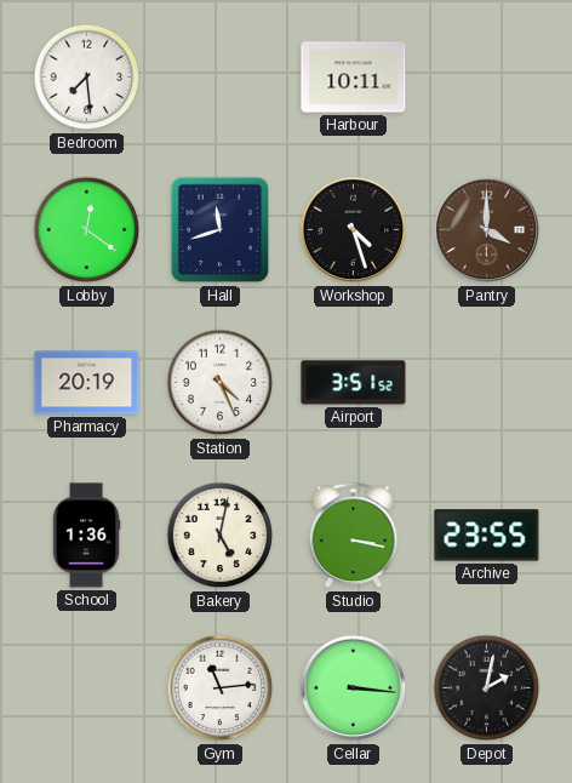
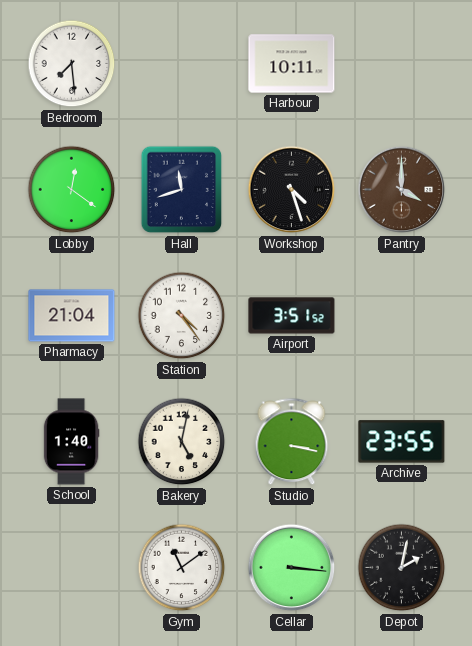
Pharmacy: 20:19 -> 21:04 (72, 316)
Station: 4:26 -> 4:24 (182, 316)
School: 1:36 -> 1:40 (71, 442)
Gym: 11:14 -> 11:09 (182, 568)
